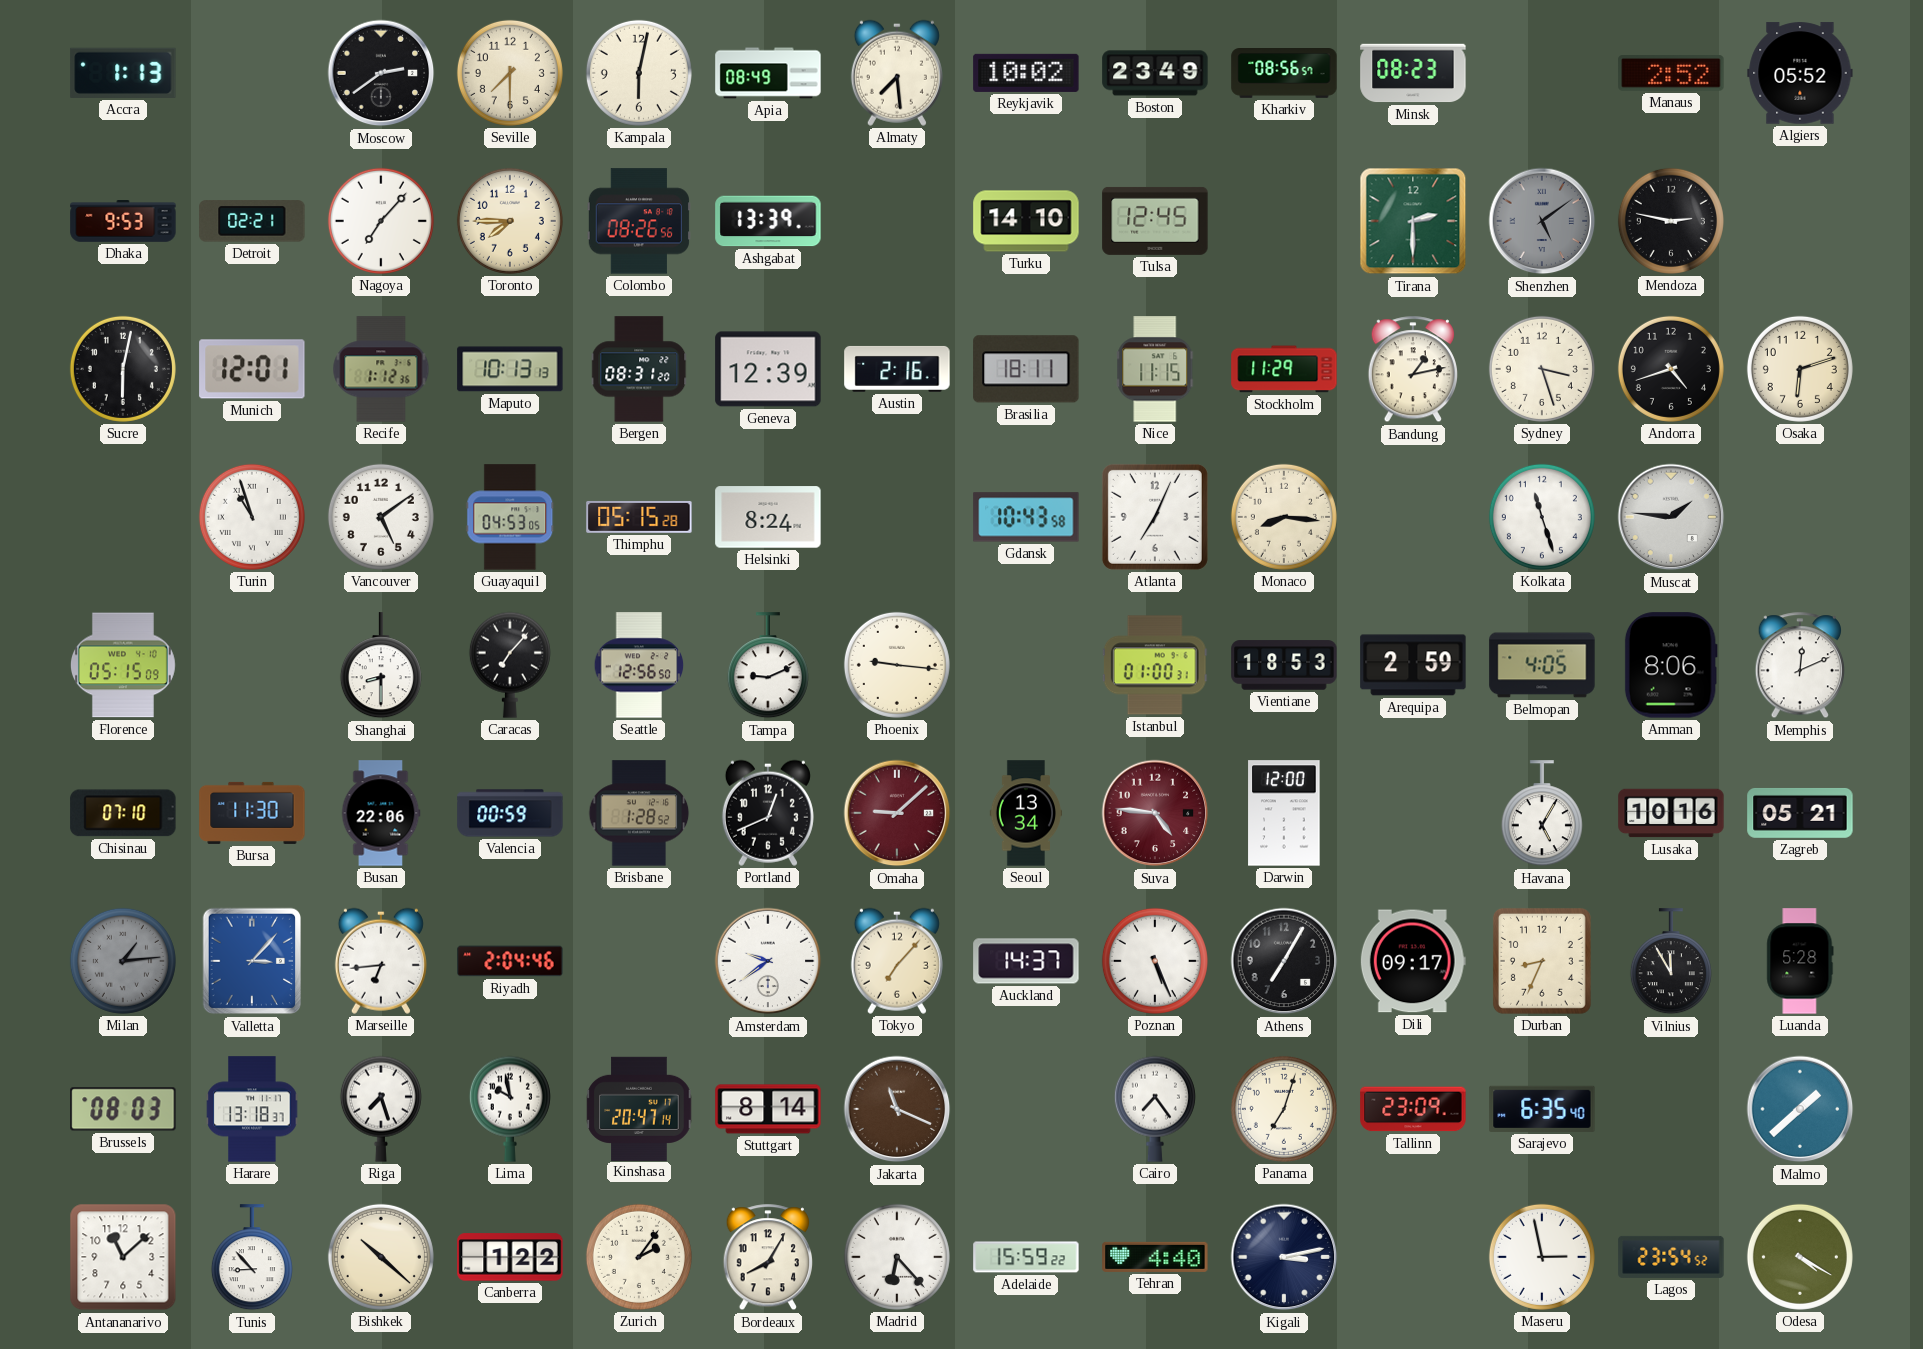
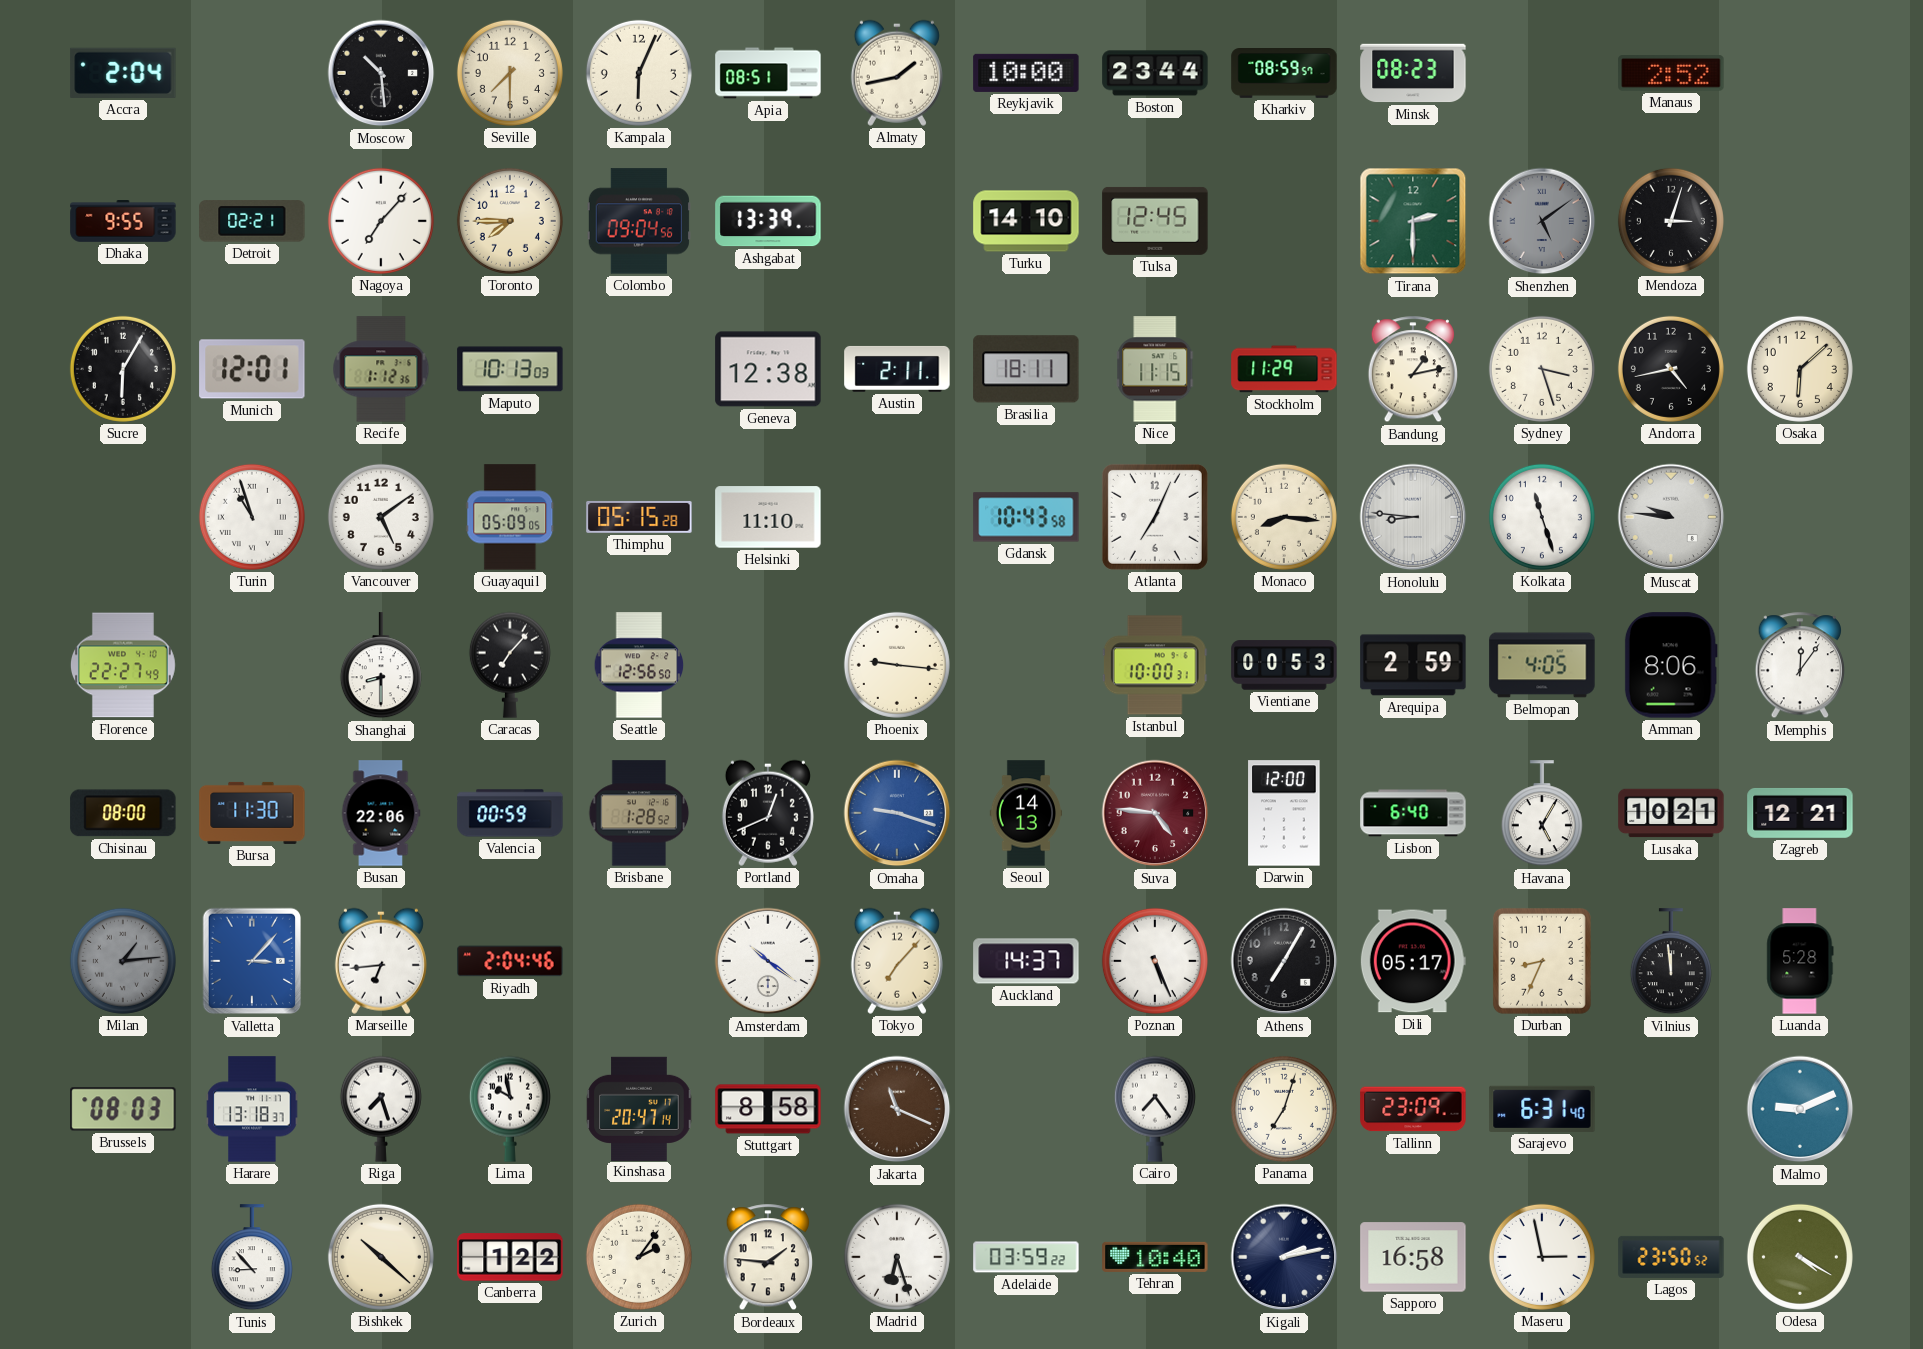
Accra: 1:13 -> 2:04 (123, 73)
Moscow: 2:39 -> 10:29 (381, 73)
Kampala: 6:02 -> 6:04 (639, 73)
Apia: 08:49 -> 08:51 (768, 73)
Almaty: 7:29 -> 1:43 (897, 73)
Reykjavik: 10:02 -> 10:00 (1026, 73)
Boston: 23:49 -> 23:44 (1155, 73)
Kharkiv: 08:56 -> 08:59 (1284, 74)
Algiers: 05:52 -> none (1800, 73)
Dhaka: 9:53 -> 9:55 (123, 222)
Colombo: 08:26 -> 09:04 (639, 221)
Mendoza: 2:47 -> 3:03 (1671, 221)
Sucre: 6:02 -> 6:05 (123, 369)
Maputo: 10:13:13 -> 10:13:03 (510, 369)
Bergen: 08:31 -> none (639, 369)
Geneva: 12:39 -> 12:38 (768, 369)
Austin: 2:16 -> 2:11 (897, 369)
Andorra: 4:42 -> 4:43 (1671, 369)
Osaka: 6:12 -> 6:08 (1800, 369)
Guayaquil: 04:53 -> 05:09 (510, 517)
Helsinki: 8:24 -> 11:10 (768, 517)
Honolulu: none -> 8:46 (1413, 517)
Muscat: 1:46 -> 9:46 (1671, 517)
Florence: 05:15 -> 22:27 (123, 665)
Tampa: 9:11 -> none (768, 666)
Istanbul: 01:00 -> 10:00 (1155, 665)
Vientiane: 18:53 -> 00:53 (1284, 665)
Memphis: 12:11 -> 12:06 (1799, 666)
Chisinau: 07:10 -> 08:00 (123, 813)
Omaha: 9:08 -> 9:18 (897, 813)
Omaha dial: burgundy -> blue (897, 813)
Seoul: 13:34 -> 14:13 (1026, 813)
Lisbon: none -> 6:40 (1413, 813)
Lusaka: 10:16 -> 10:21 (1671, 813)
Zagreb: 05:21 -> 12:21 (1800, 813)
Amsterdam: 9:39 -> 10:21 (768, 961)
Dili: 09:17 -> 05:17 (1413, 961)
Vilnius: 11:55 -> 11:59 (1671, 962)
Stuttgart: 8:14 -> 8:58 (768, 1109)
Sarajevo: 6:35 -> 6:31 (1542, 1109)
Malmo: 1:38 -> 9:11 (1800, 1109)
Antananarivo: 11:08 -> none (123, 1257)
Bordeaux: 8:05 -> 1:46 (767, 1258)
Madrid: 6:23 -> 6:27 (897, 1257)
Adelaide: 15:59 -> 03:59 (1026, 1257)
Tehran: 4:40 -> 10:40 (1155, 1257)
Kigali: 3:13 -> 2:13 (1284, 1257)
Sapporo: none -> 16:58 (1413, 1257)
Lagos: 23:54 -> 23:50 (1671, 1257)
